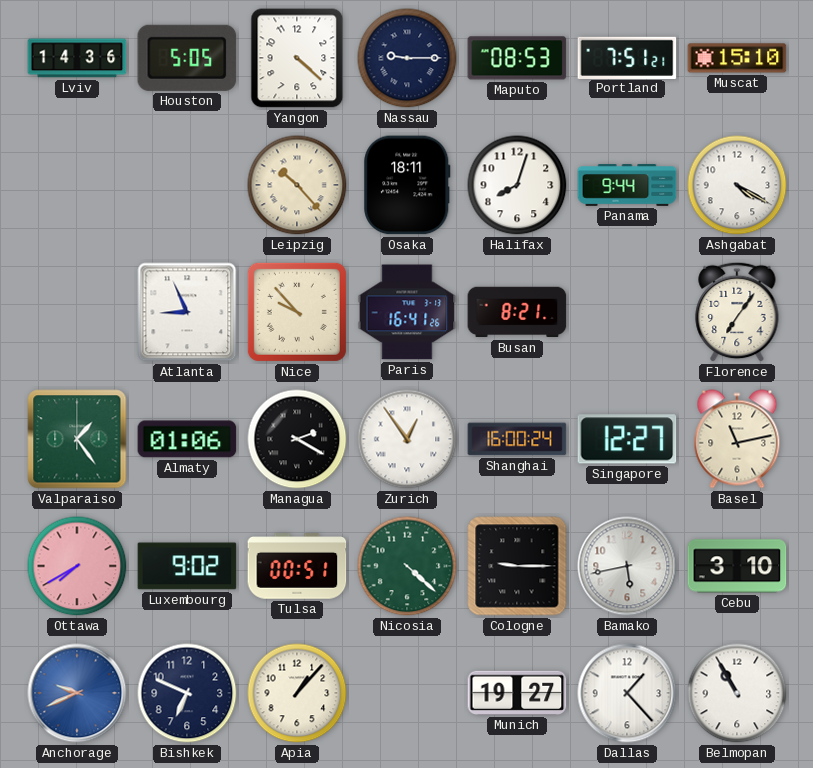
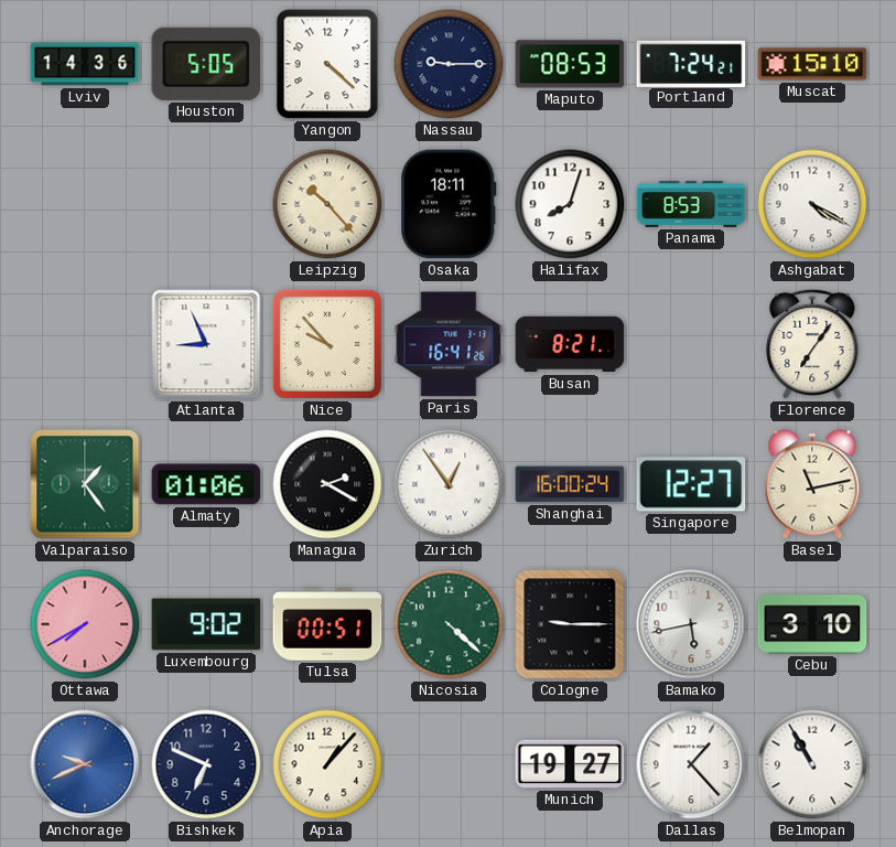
Portland: 7:51 -> 7:24 (691, 63)
Panama: 9:44 -> 8:53 (691, 204)
